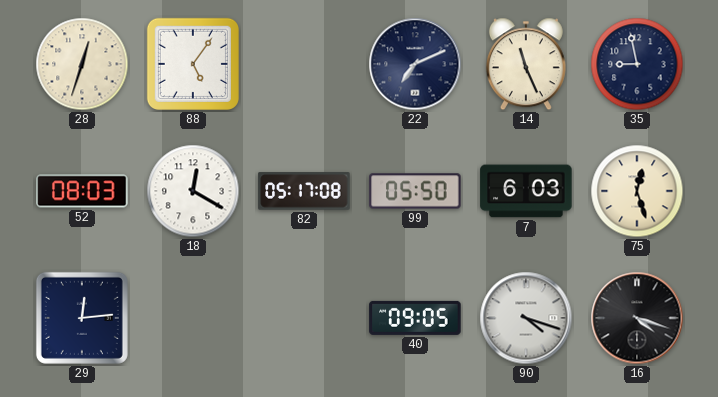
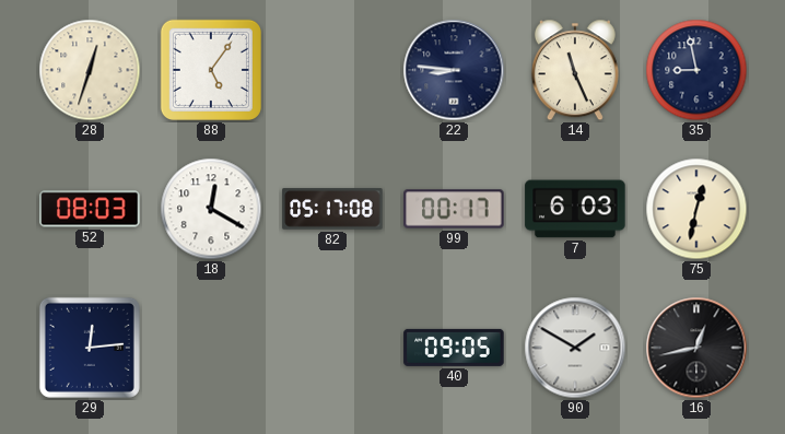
22: 7:11 -> 8:46 (454, 70)
99: 05:50 -> 00:17 (454, 209)
75: 12:27 -> 12:32 (696, 209)
90: 4:18 -> 1:50 (575, 348)
16: 4:18 -> 12:43 (696, 348)
